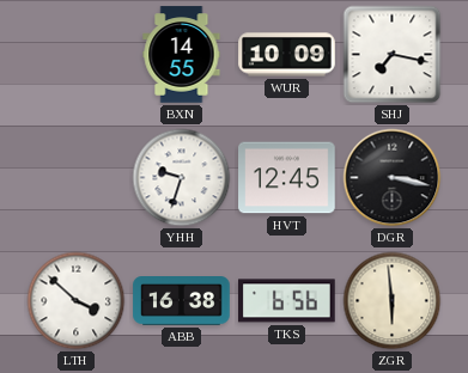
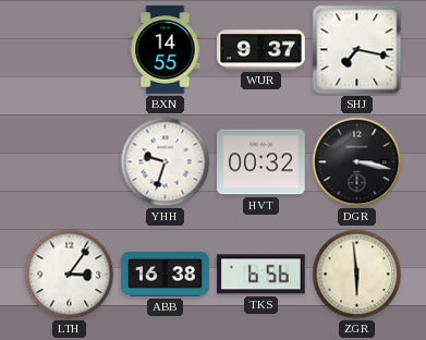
WUR: 10:09 -> 9:37 (261, 50)
HVT: 12:45 -> 00:32 (261, 162)
LTH: 3:52 -> 3:06 (70, 275)
